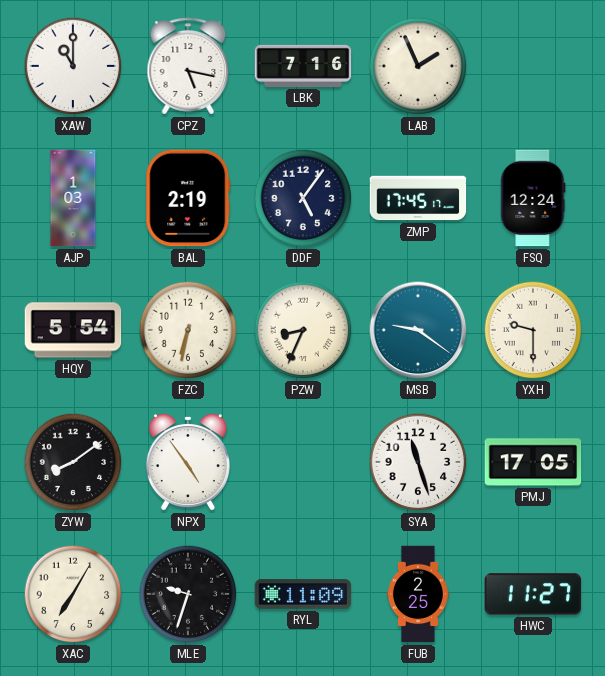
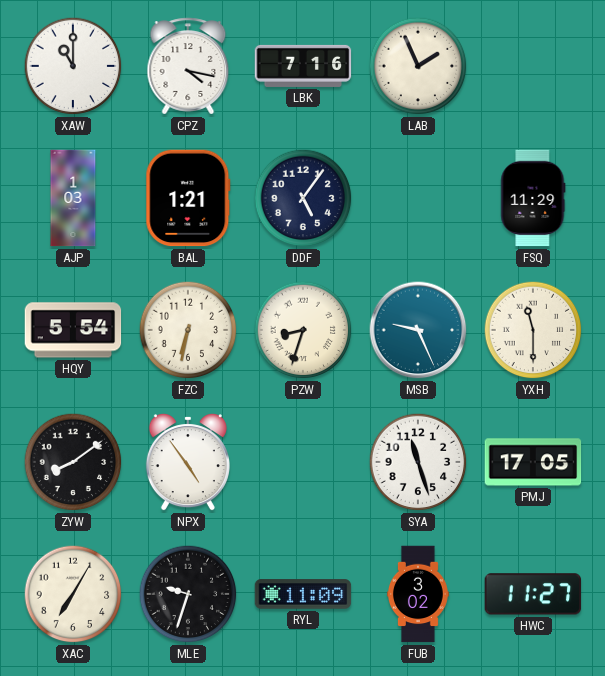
CPZ: 5:17 -> 4:17 (188, 66)
BAL: 2:19 -> 1:21 (188, 198)
ZMP: 17:45 -> none (418, 198)
FSQ: 12:24 -> 11:29 (533, 198)
PZW: 8:34 -> 8:33 (303, 330)
MSB: 9:21 -> 9:26 (418, 330)
YXH: 9:30 -> 11:30 (533, 330)
FUB: 2:25 -> 3:02 (418, 594)
